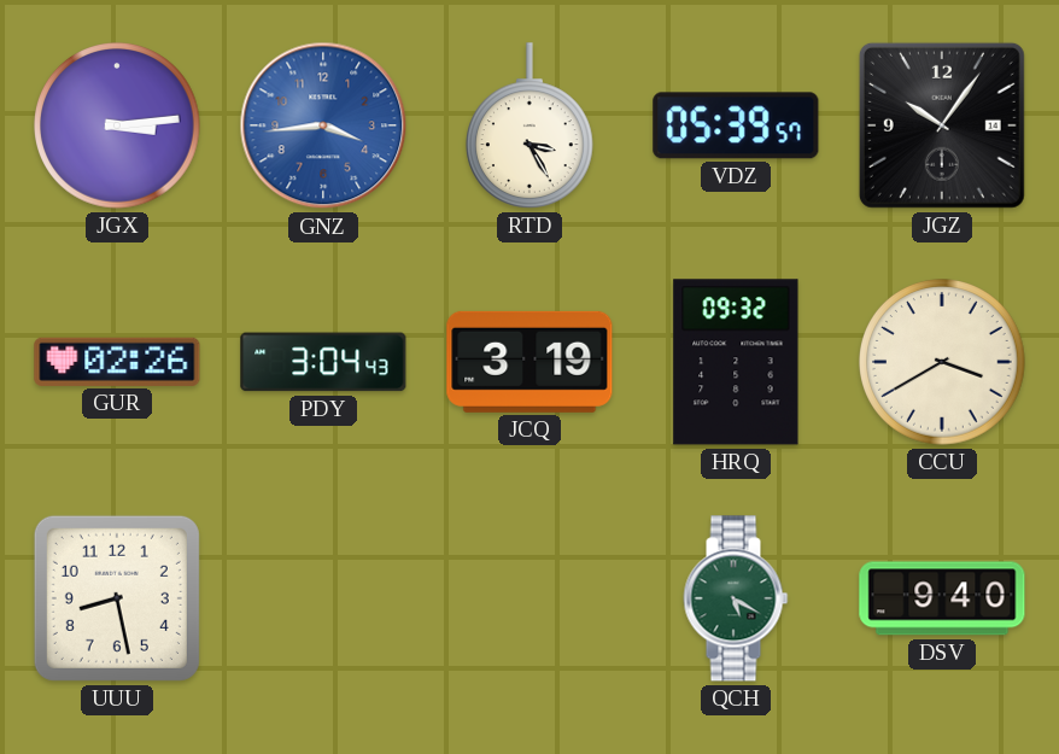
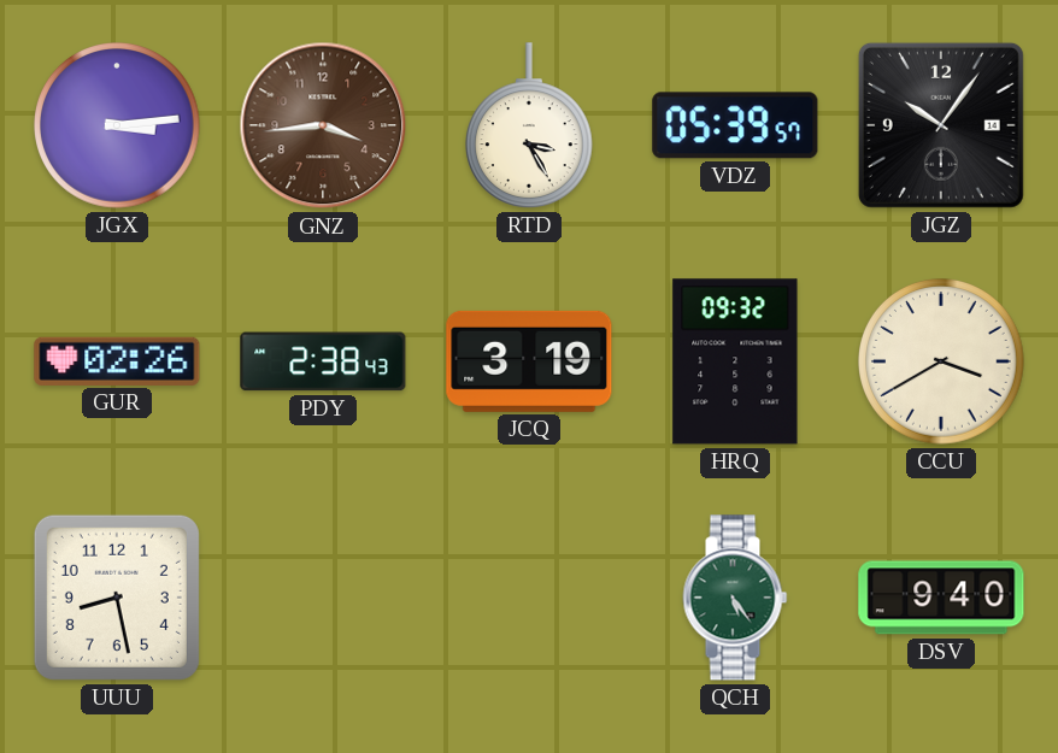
GNZ dial: blue -> brown (323, 125)
PDY: 3:04 -> 2:38 (323, 361)
QCH: 5:20 -> 5:24 (735, 598)
